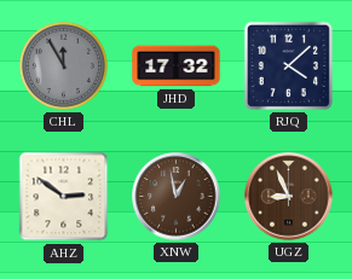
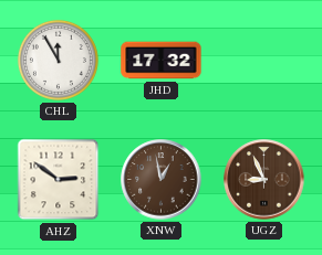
CHL dial: grey -> white (58, 60)
RJQ: 4:08 -> none (288, 65)
